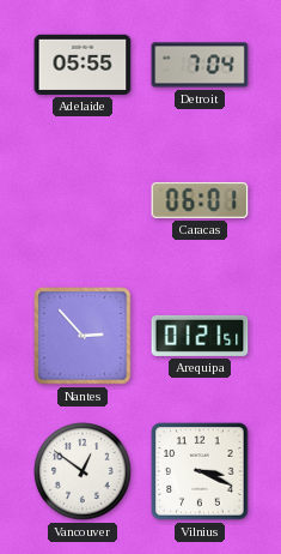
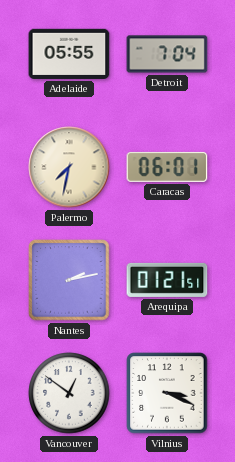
Palermo: none -> 7:32 (69, 167)
Nantes: 2:53 -> 2:13 (69, 280)
